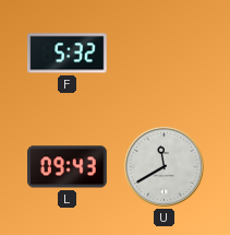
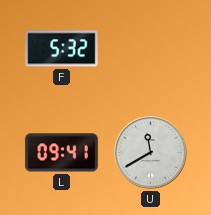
L: 09:43 -> 09:41 (62, 153)
